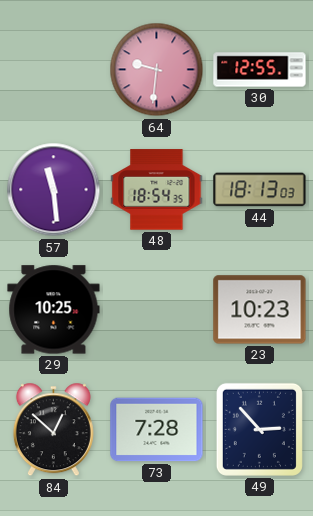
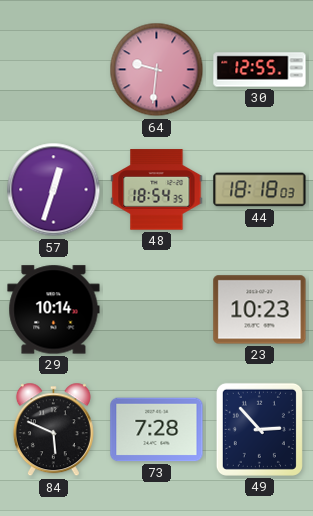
57: 11:29 -> 12:33 (54, 190)
44: 18:13 -> 18:18 (260, 190)
29: 10:25 -> 10:14 (54, 310)
84: 12:52 -> 5:49 (53, 430)
